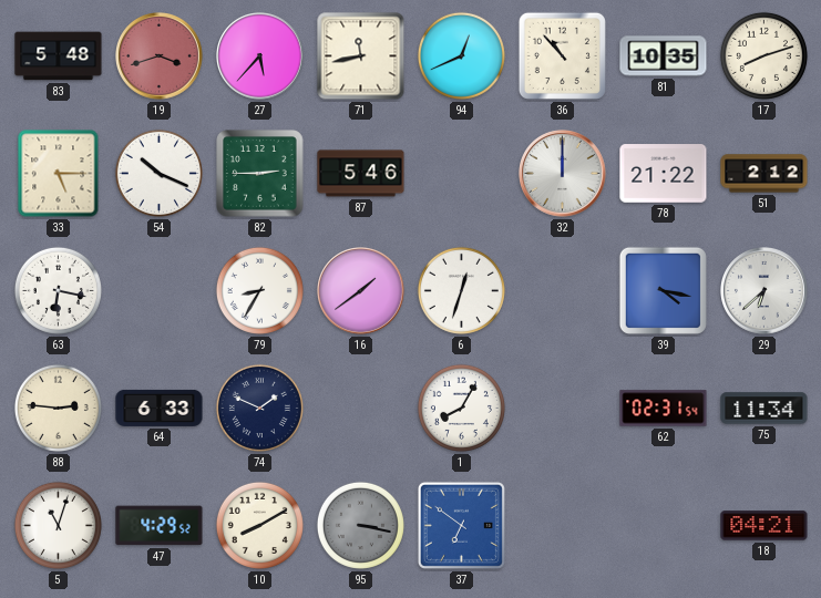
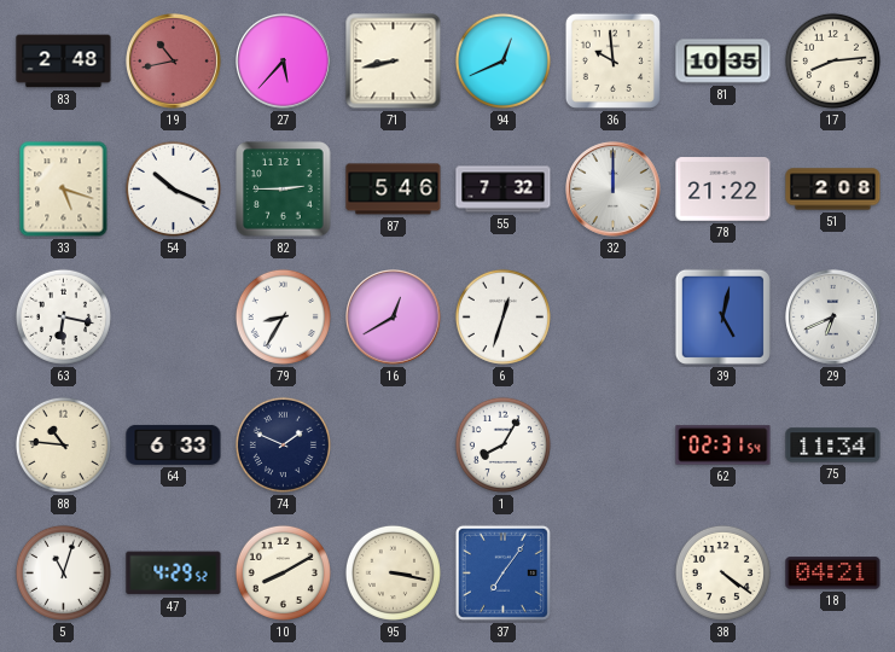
83: 5:48 -> 2:48 (64, 62)
19: 3:42 -> 10:43 (174, 62)
71: 11:43 -> 8:43 (394, 62)
36: 10:53 -> 9:59 (612, 60)
17: 8:12 -> 8:14 (832, 60)
33: 5:15 -> 5:18 (64, 190)
55: none -> 7:32 (504, 190)
51: 2:12 -> 2:08 (833, 190)
16: 1:39 -> 12:40 (394, 318)
39: 4:17 -> 5:02 (722, 316)
29: 6:38 -> 6:41 (833, 318)
88: 2:46 -> 10:46 (63, 444)
95 dial: grey -> cream (393, 572)
37: 6:51 -> 7:06 (502, 572)
38: none -> 4:21 (722, 572)
